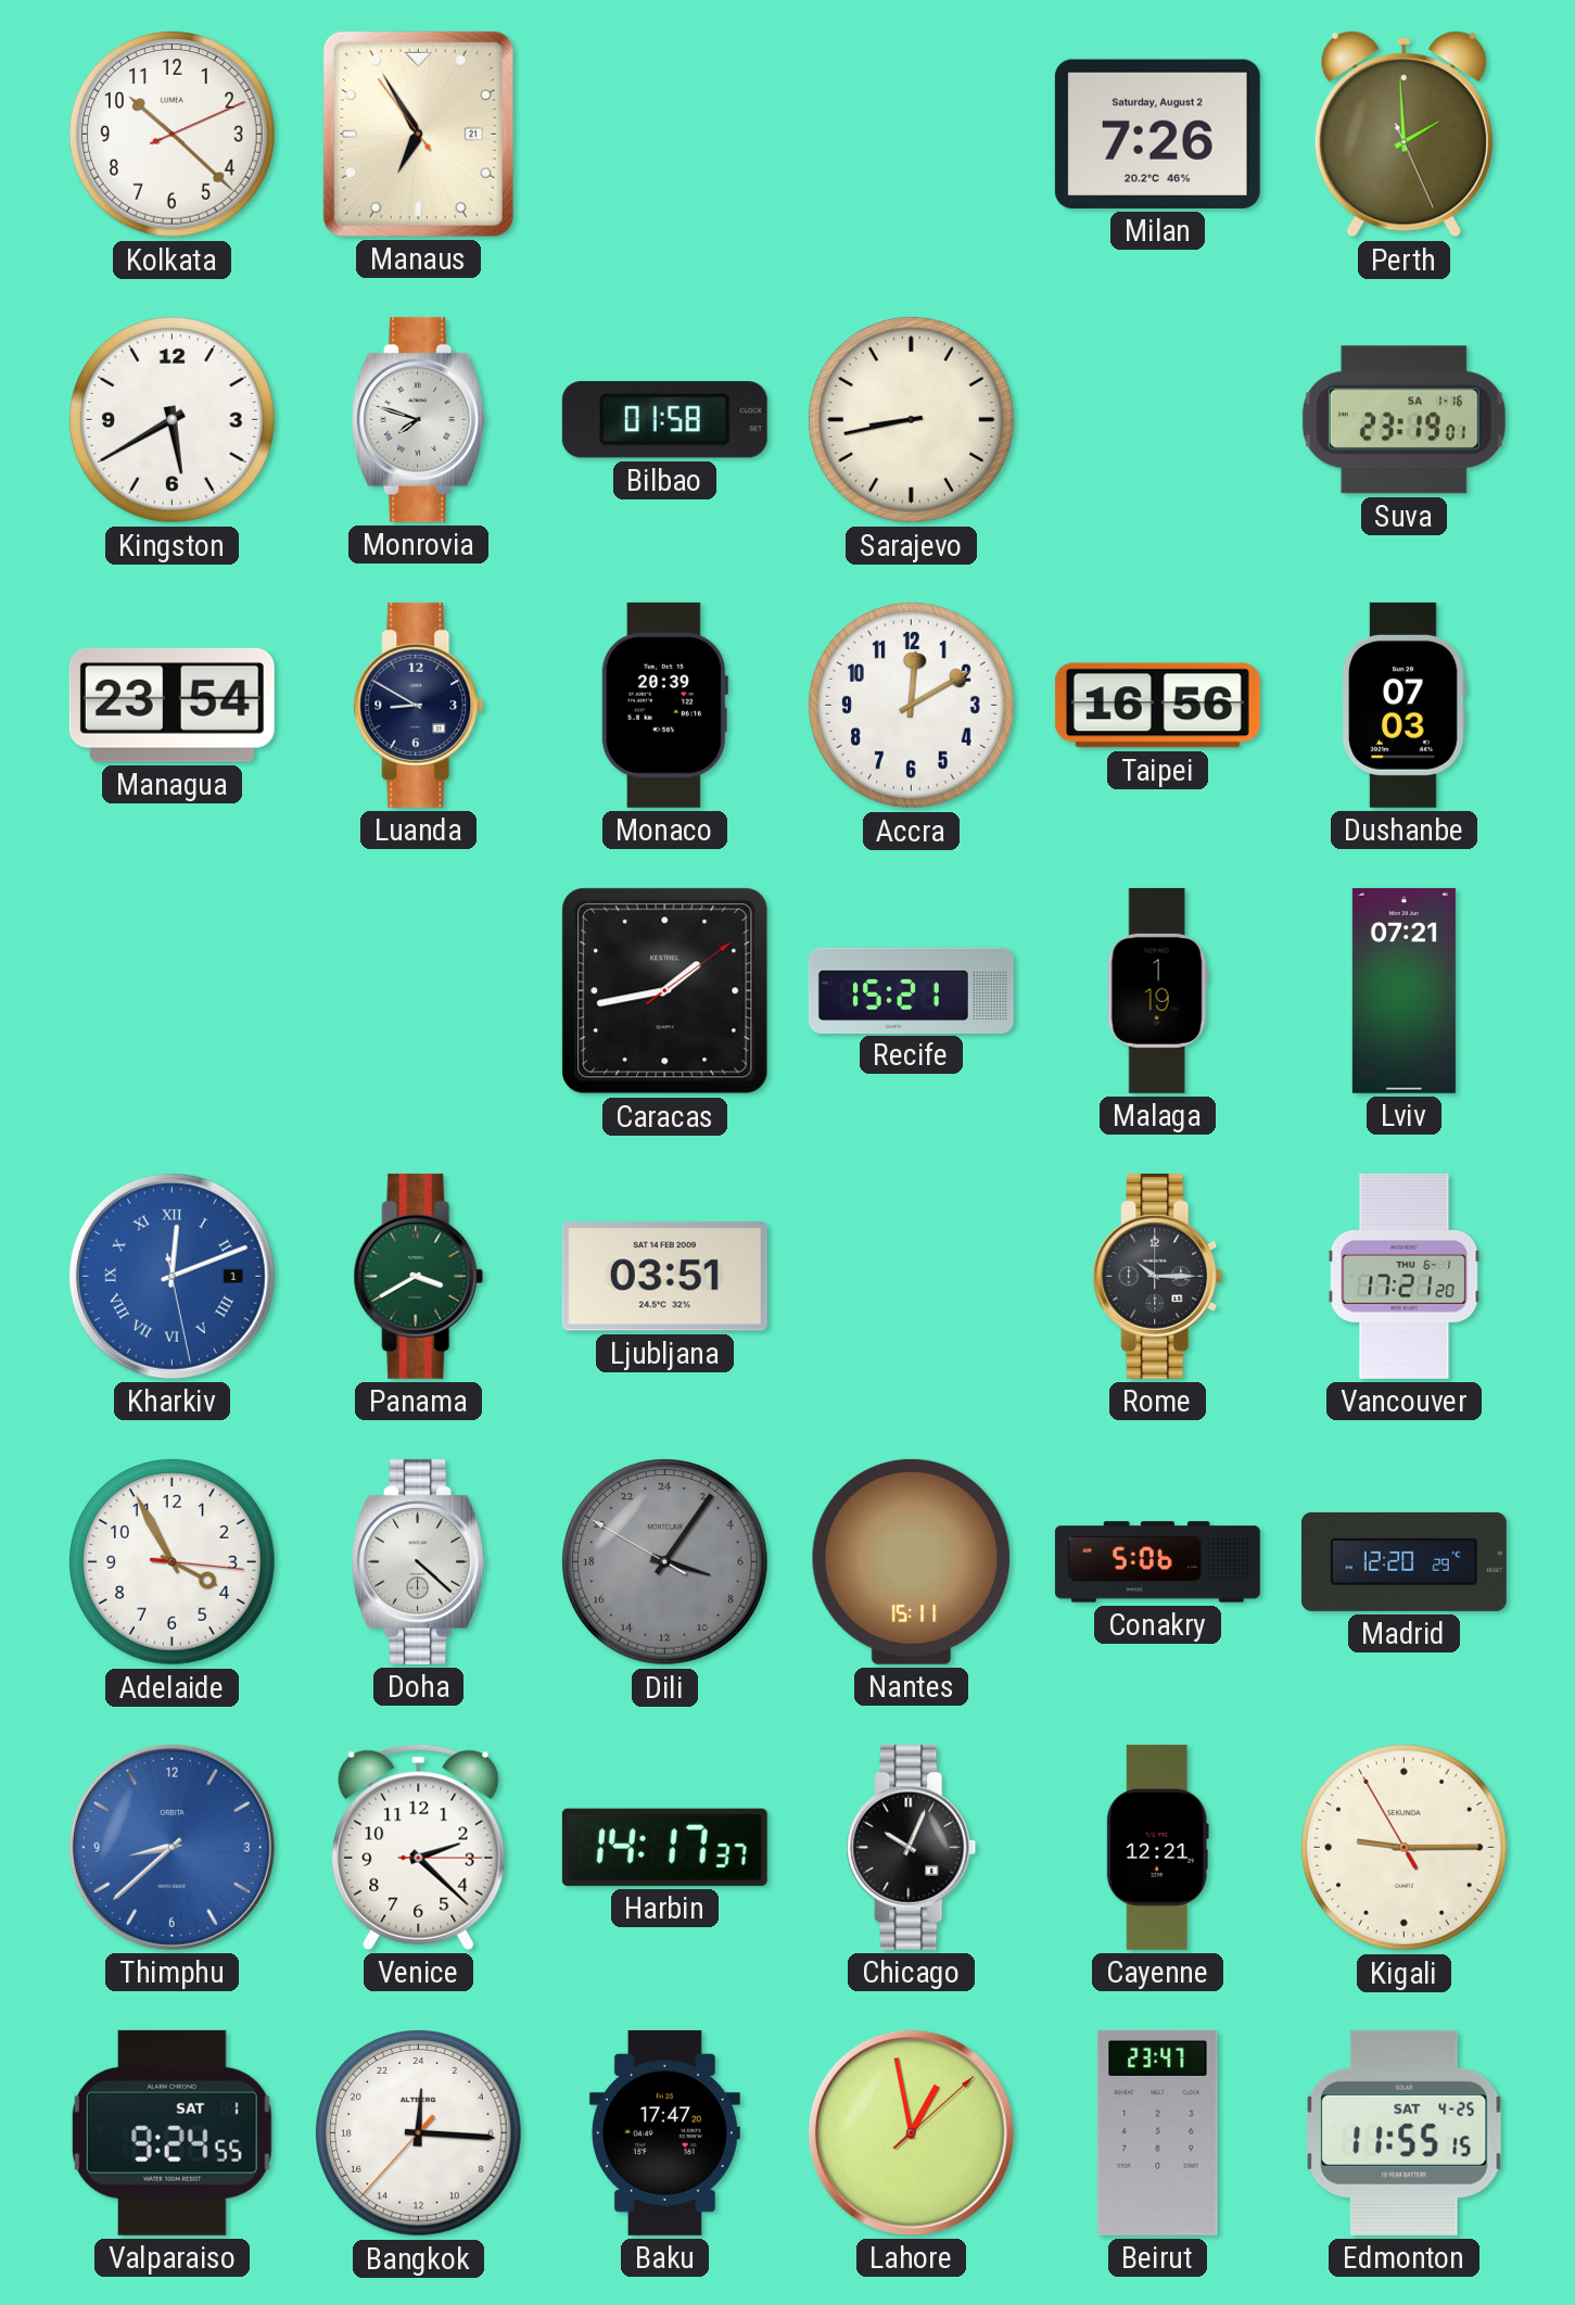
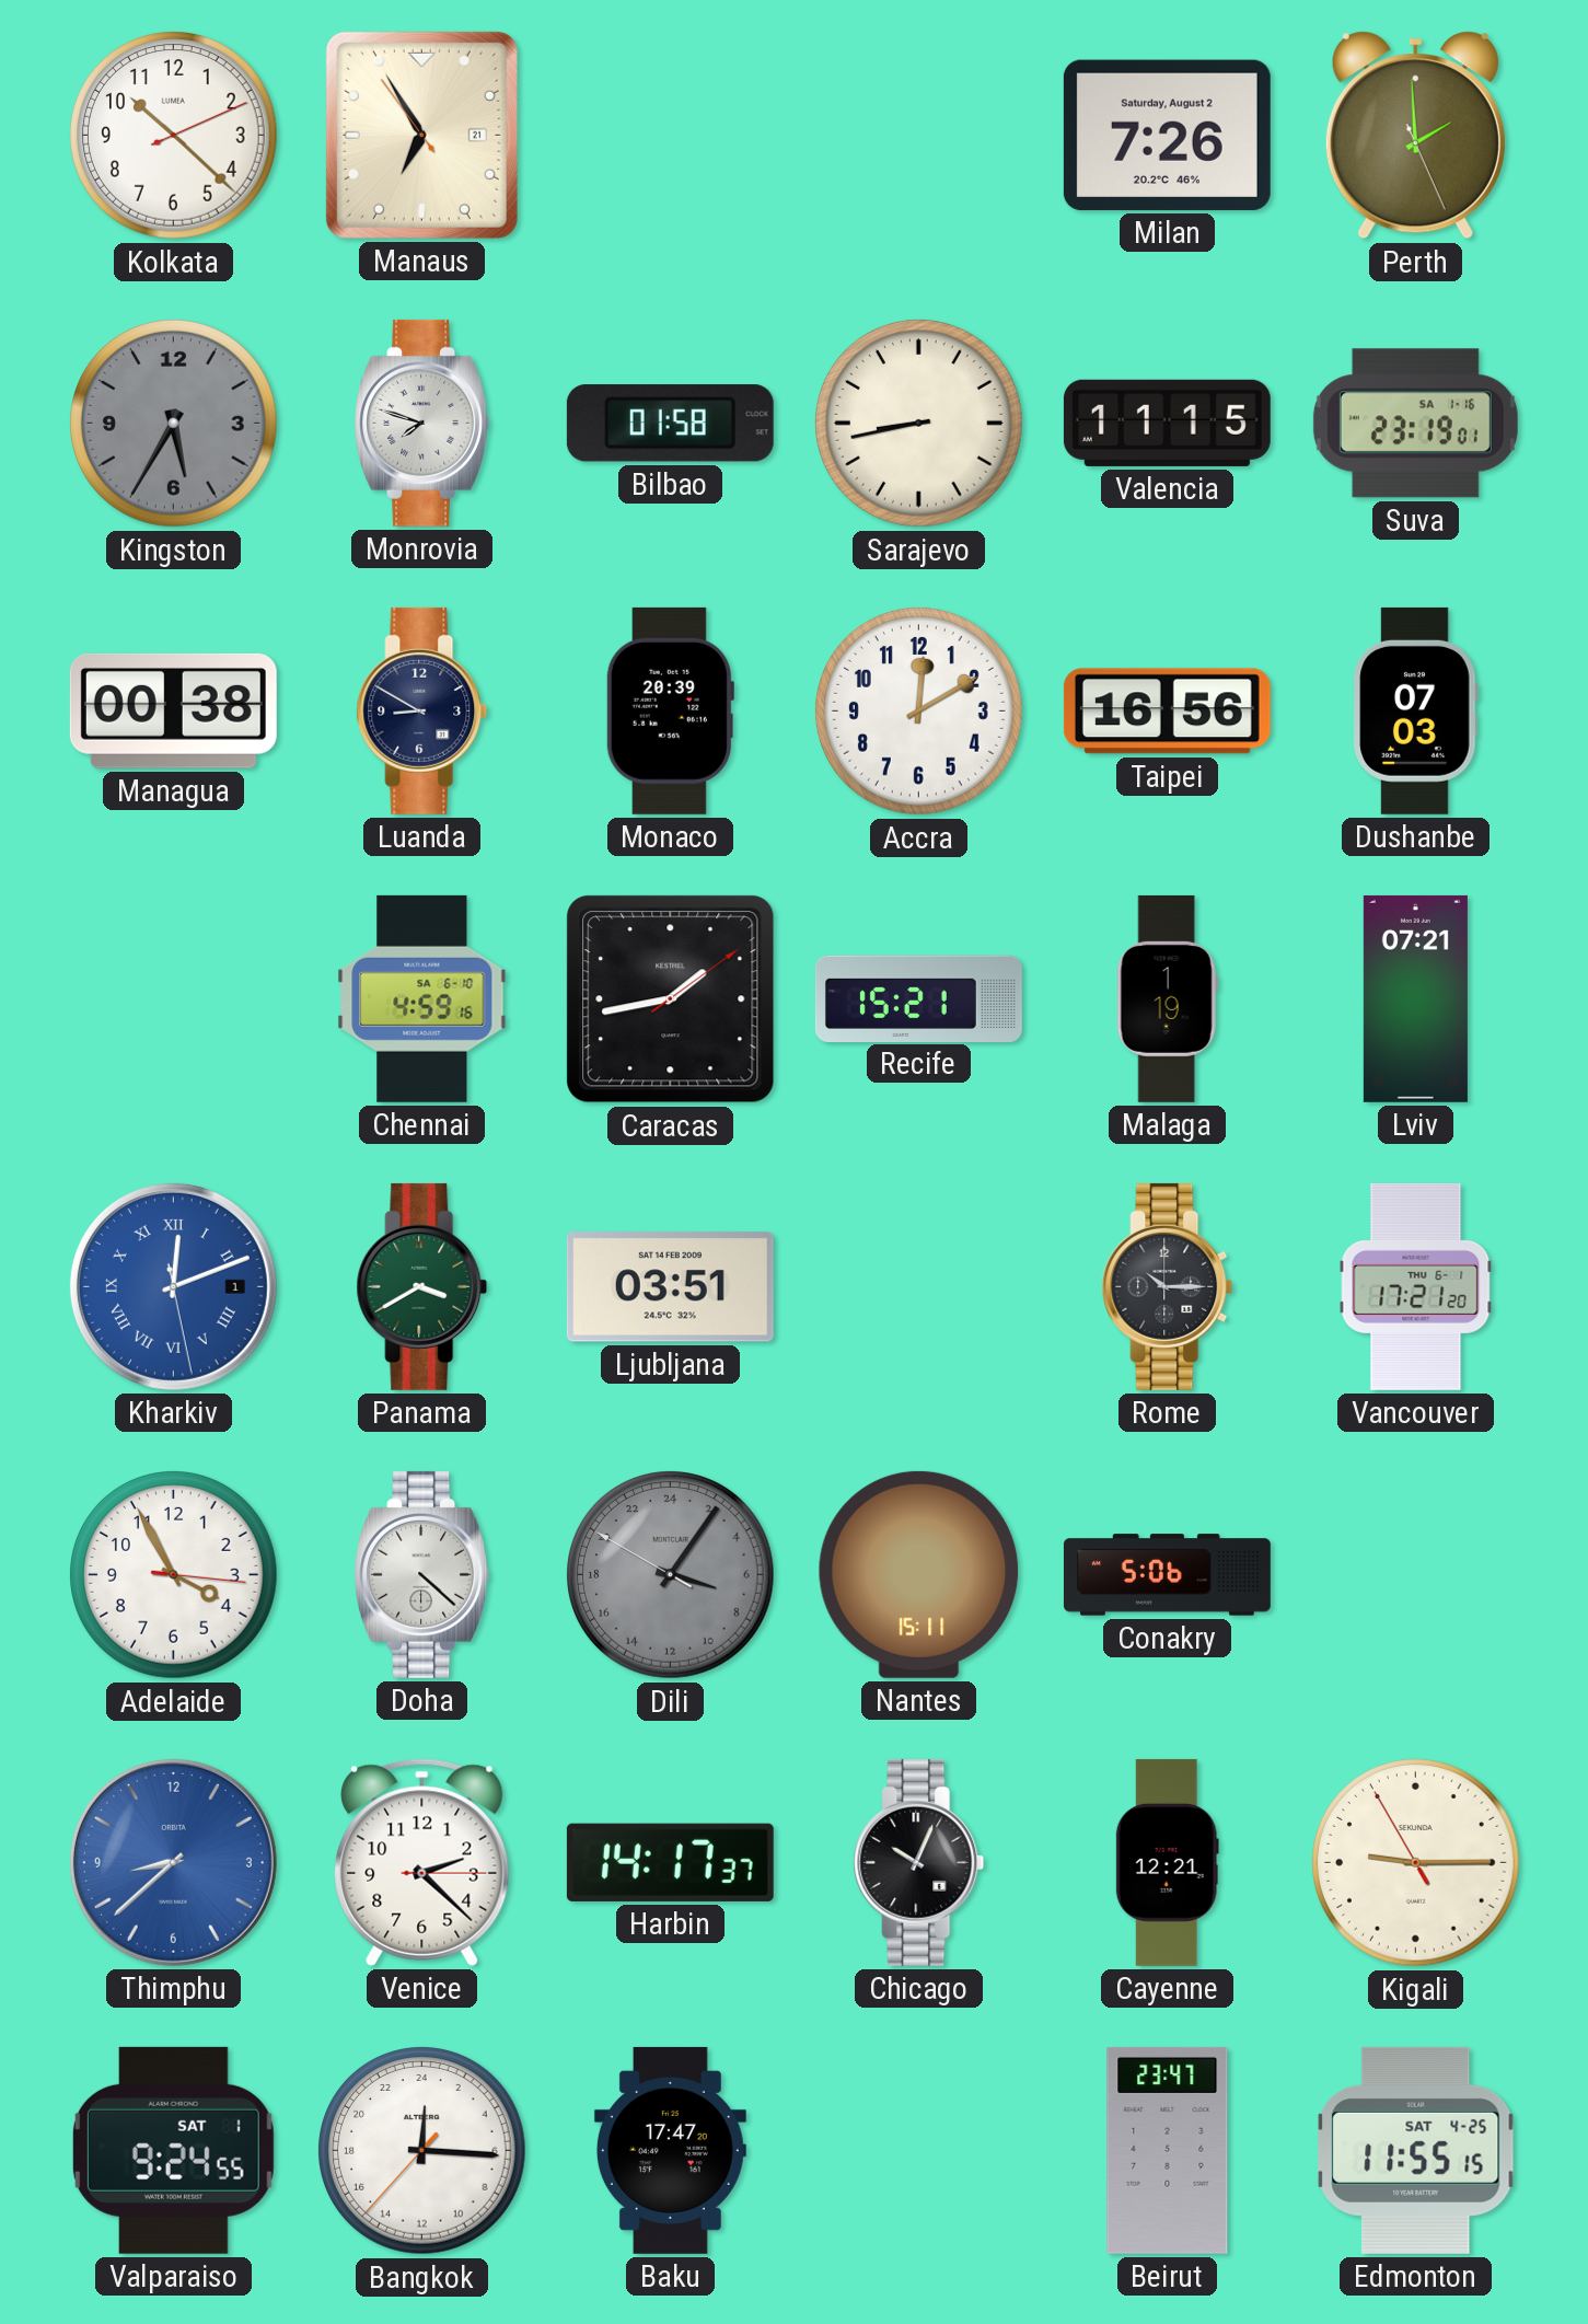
Kingston: 5:40 -> 5:35 (174, 424)
Kingston dial: white -> grey (174, 424)
Valencia: none -> 11:15 (1167, 423)
Managua: 23:54 -> 00:38 (173, 710)
Chennai: none -> 4:59 (422, 998)
Madrid: 12:20 -> none (1403, 1561)
Lahore: 12:58 -> none (911, 2132)
